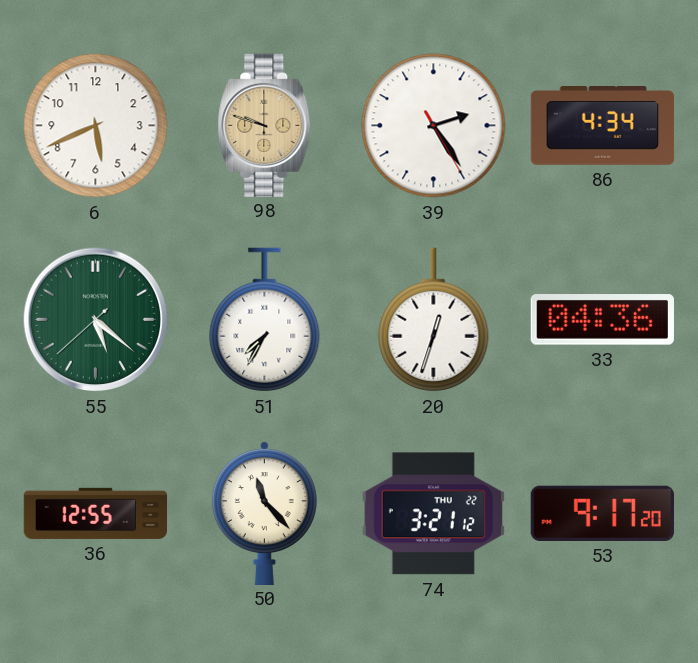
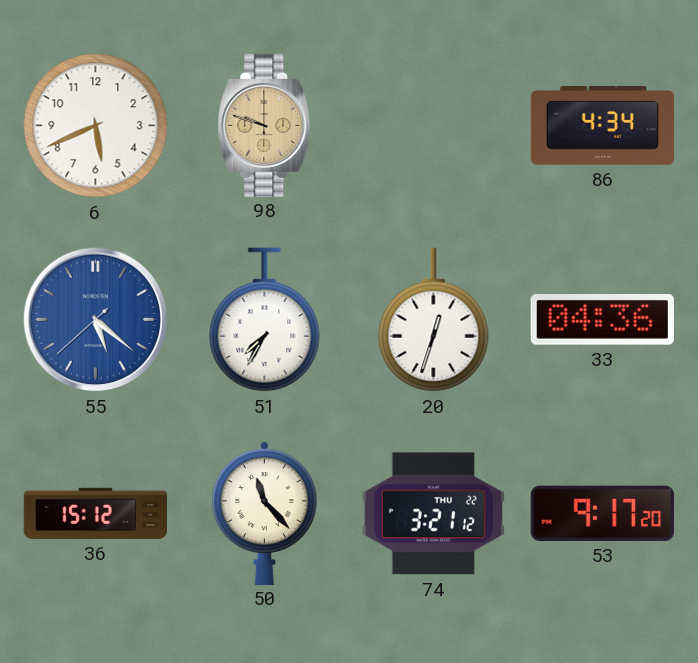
39: 2:24 -> none (434, 126)
55 dial: green -> blue (96, 320)
36: 12:55 -> 15:12 (96, 513)
